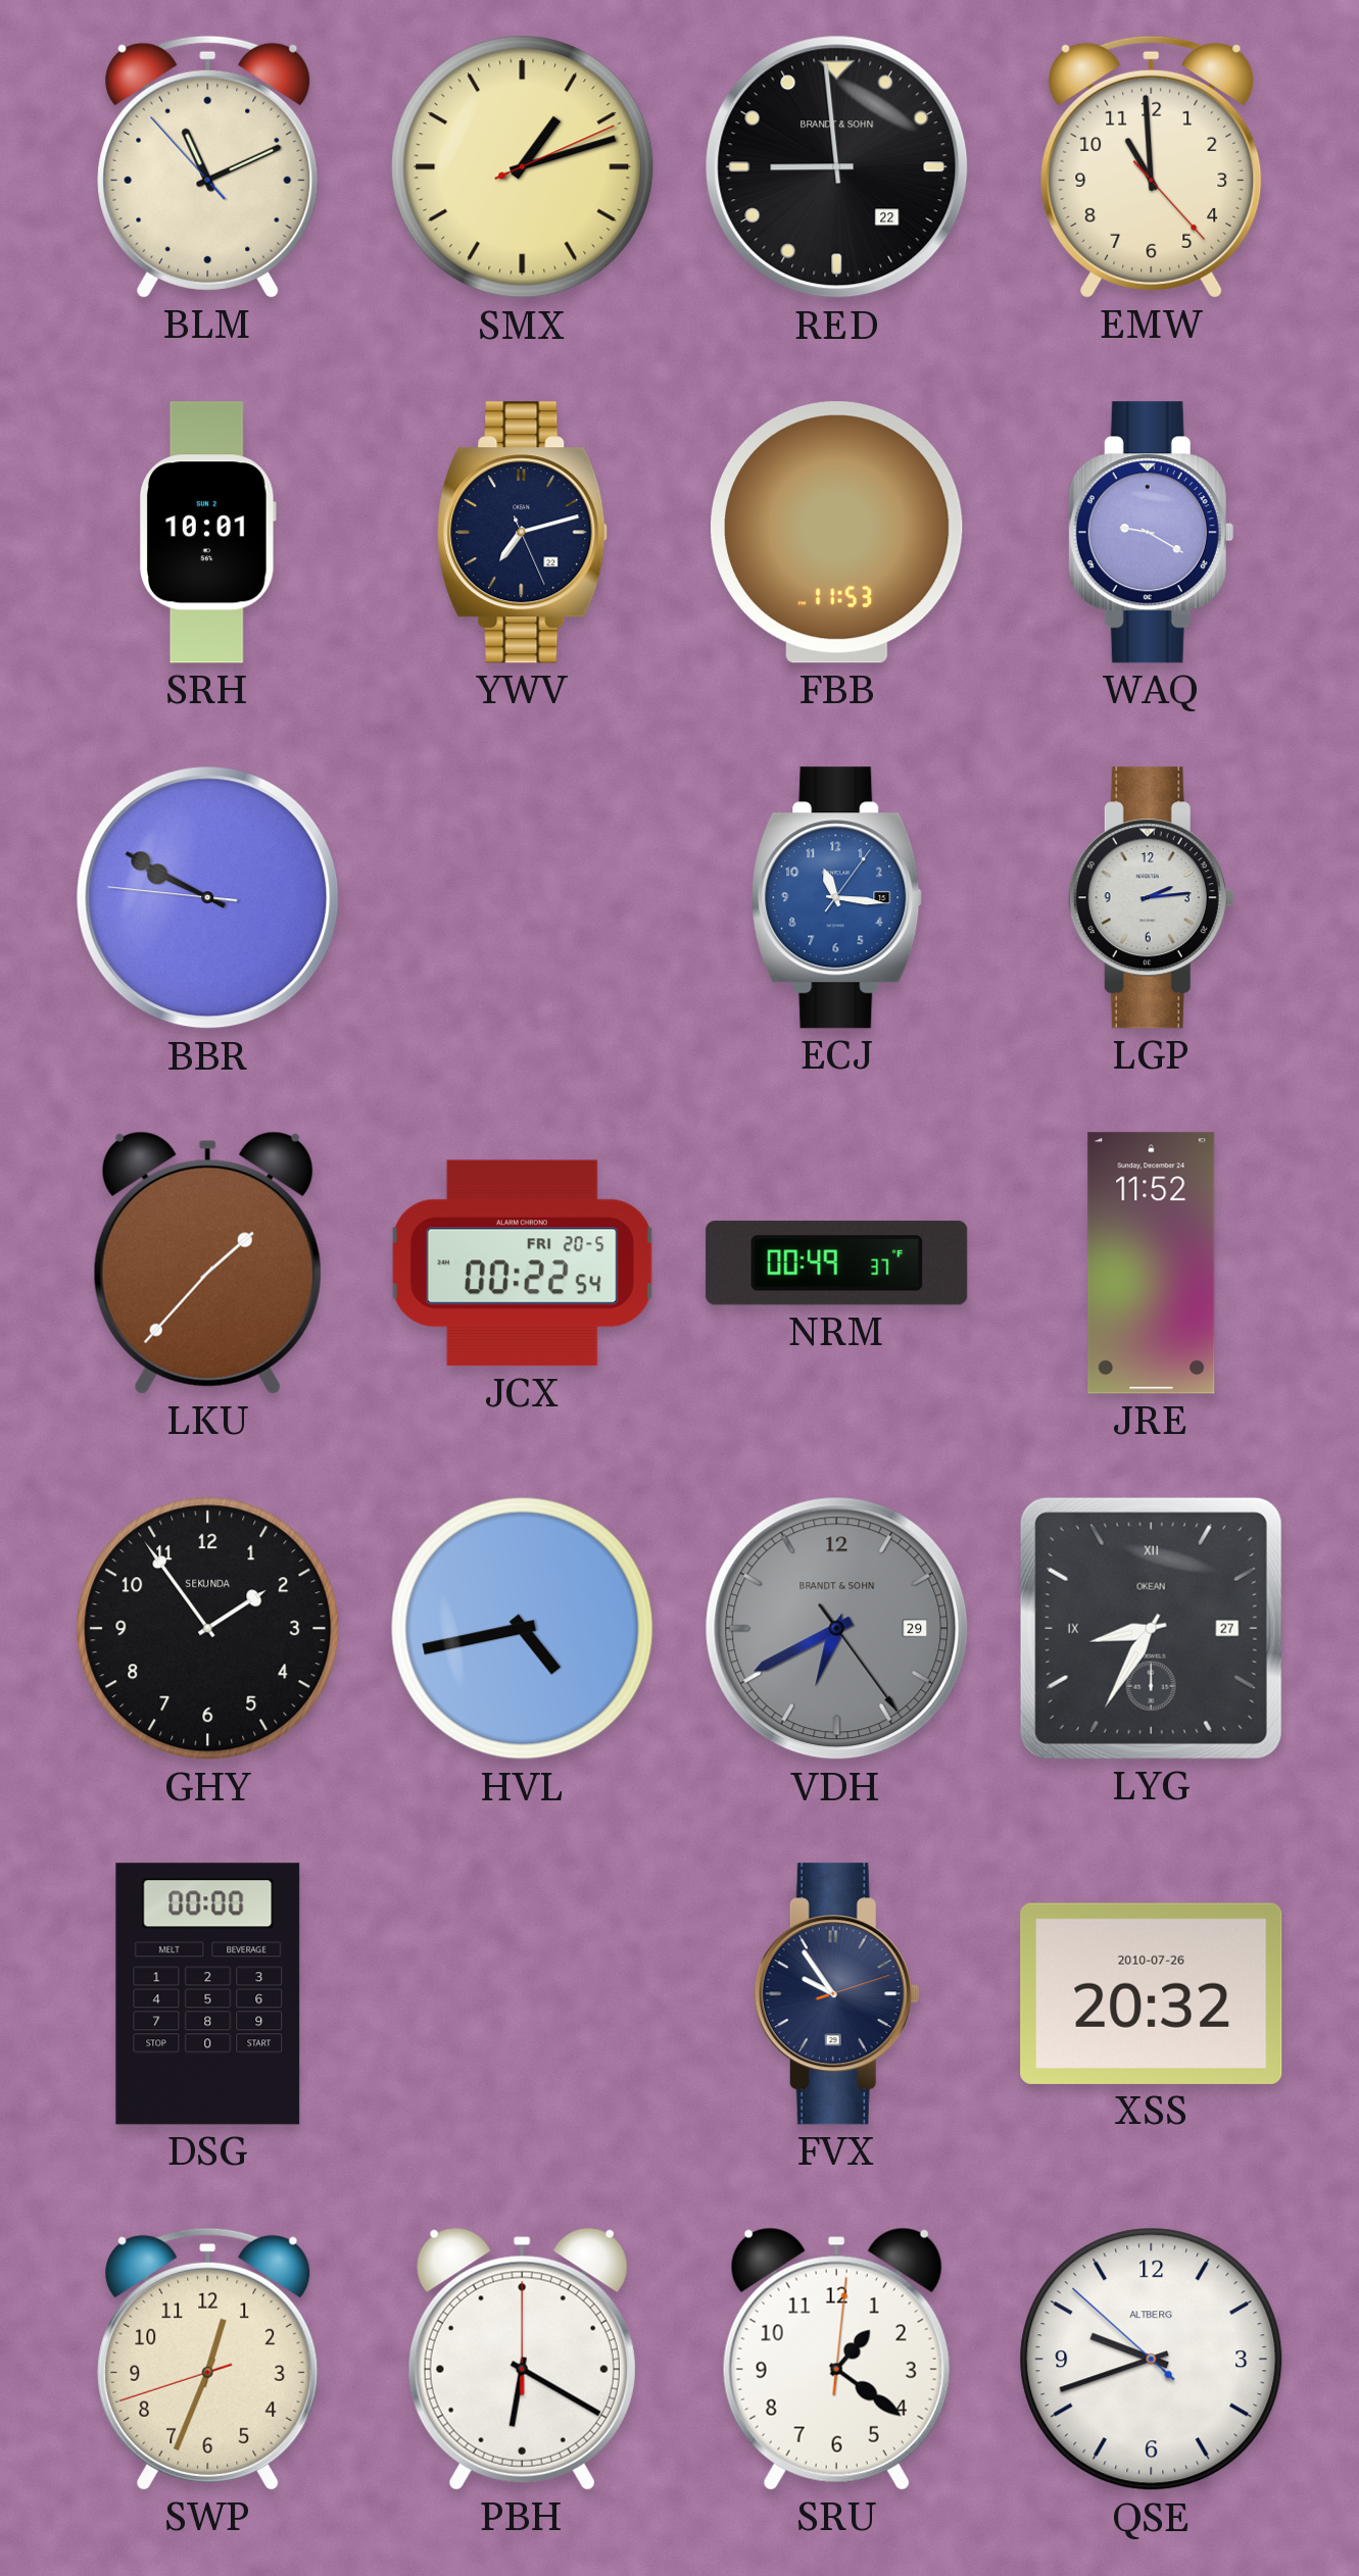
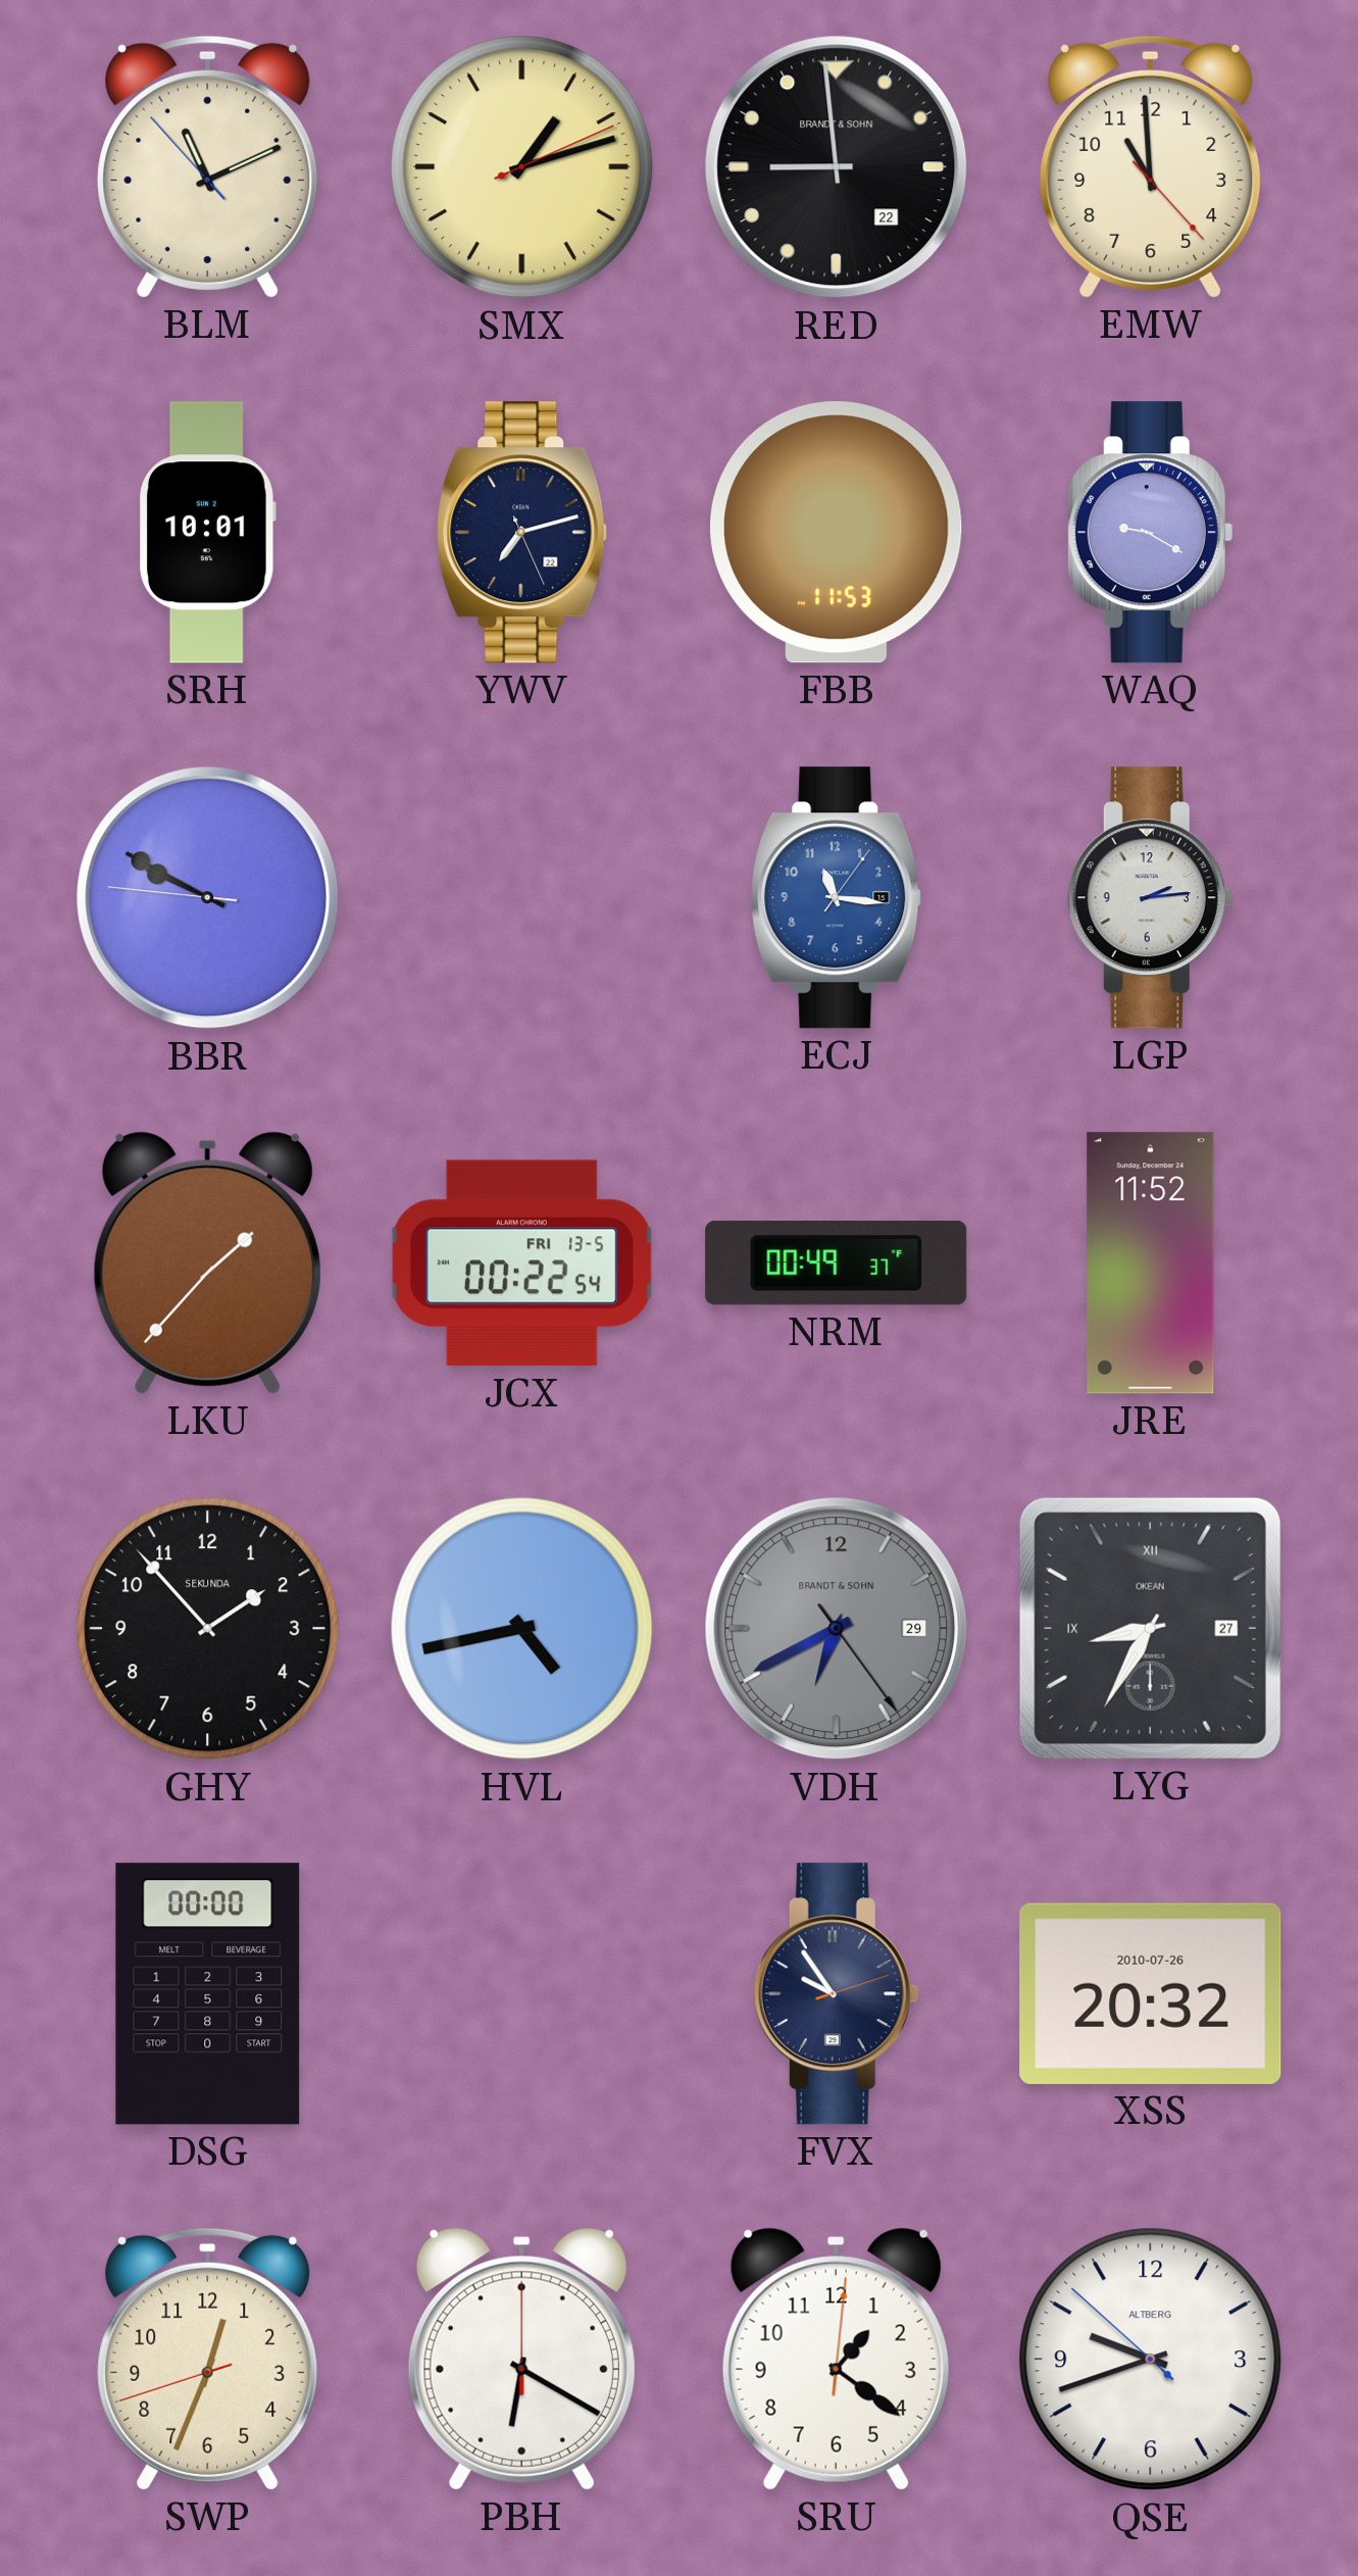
JCX date: FRI 20-5 -> FRI 13-5 (521, 1264)
GHY: 1:54 -> 1:53 (208, 1629)
